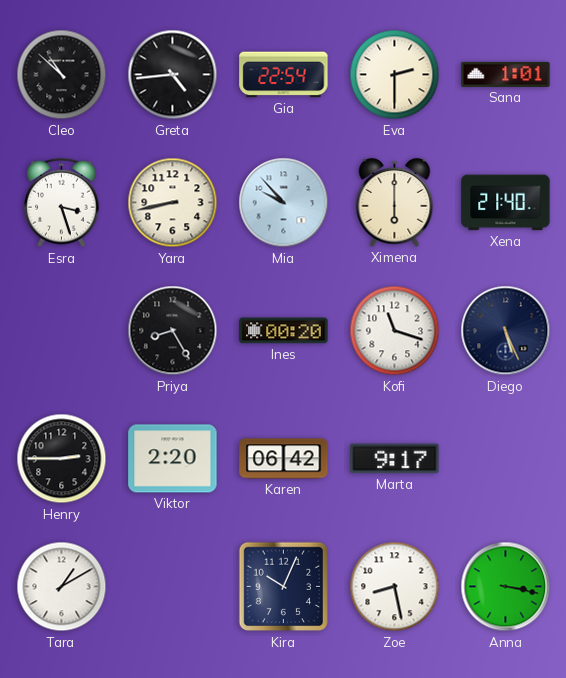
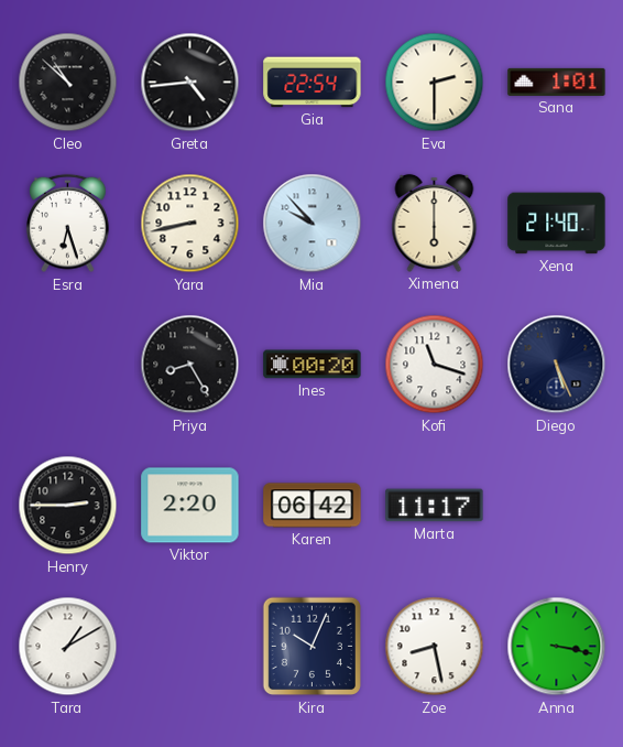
Esra: 3:27 -> 6:27 (68, 224)
Marta: 9:17 -> 11:17 (435, 506)
